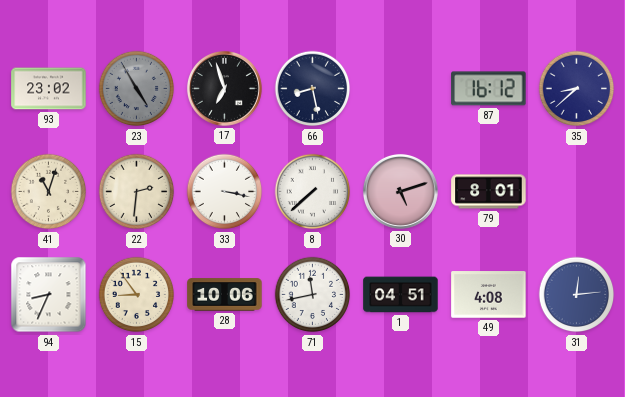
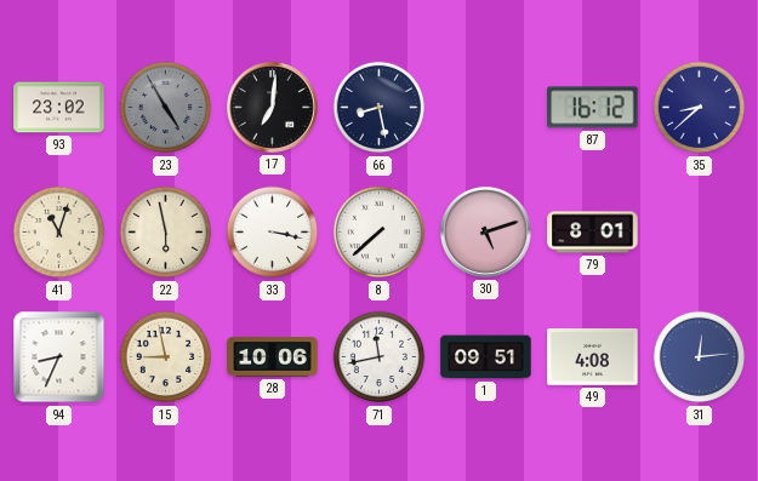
17: 6:57 -> 7:01 (272, 107)
22: 2:31 -> 5:58 (166, 233)
15: 8:54 -> 8:58 (166, 357)
1: 04:51 -> 09:51 (486, 357)
